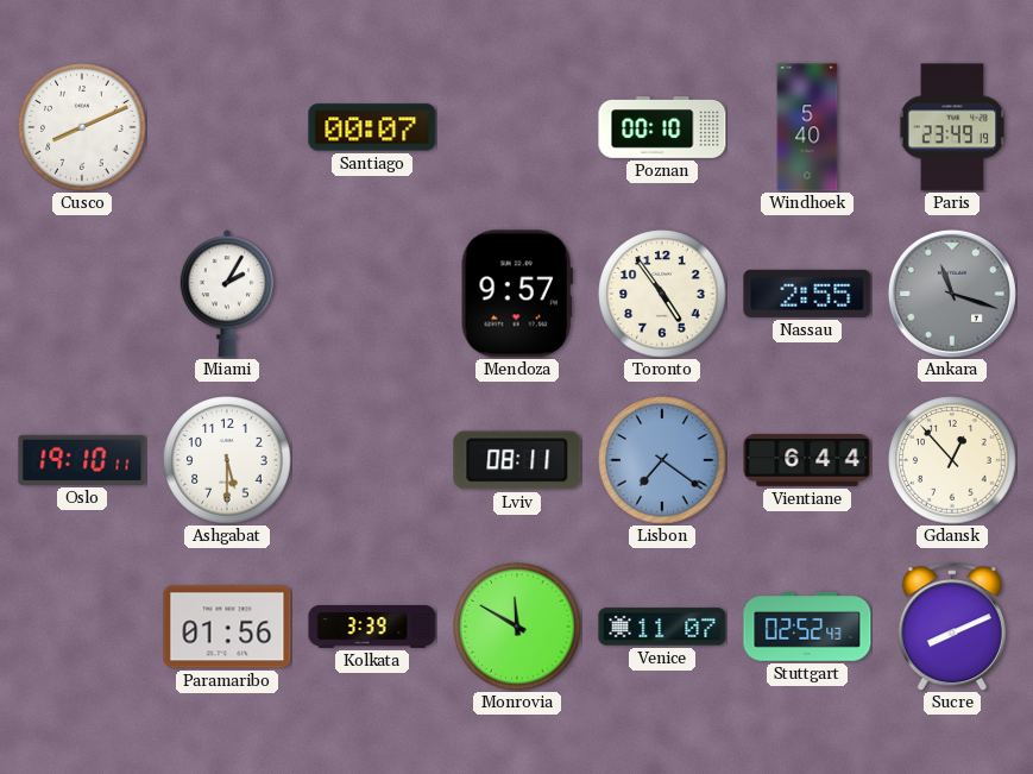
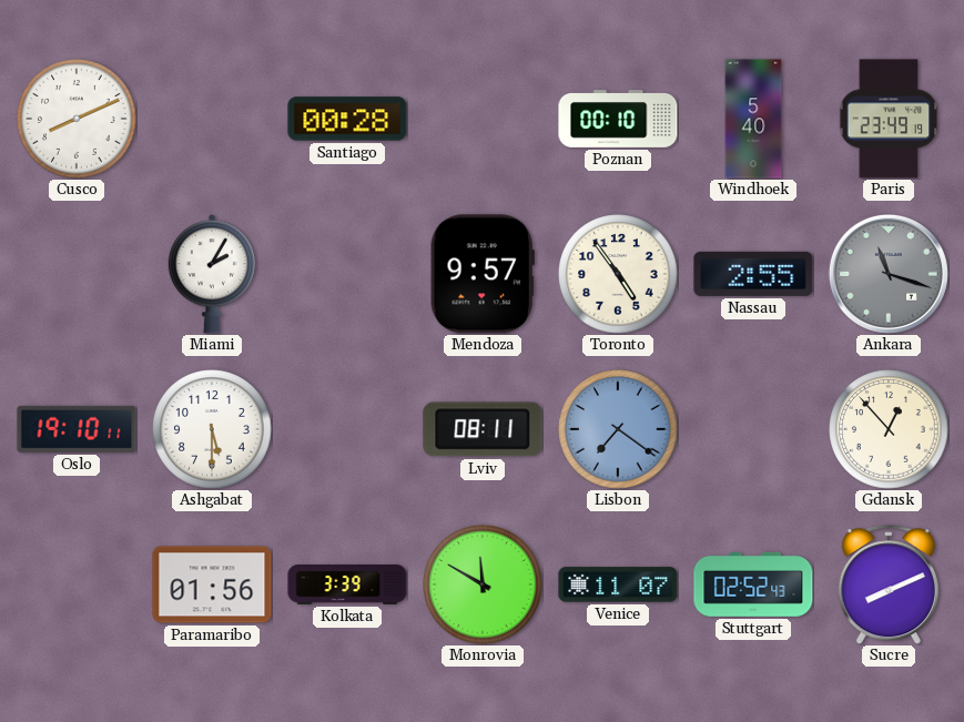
Santiago: 00:07 -> 00:28 (347, 119)
Vientiane: 6:44 -> none (807, 460)
